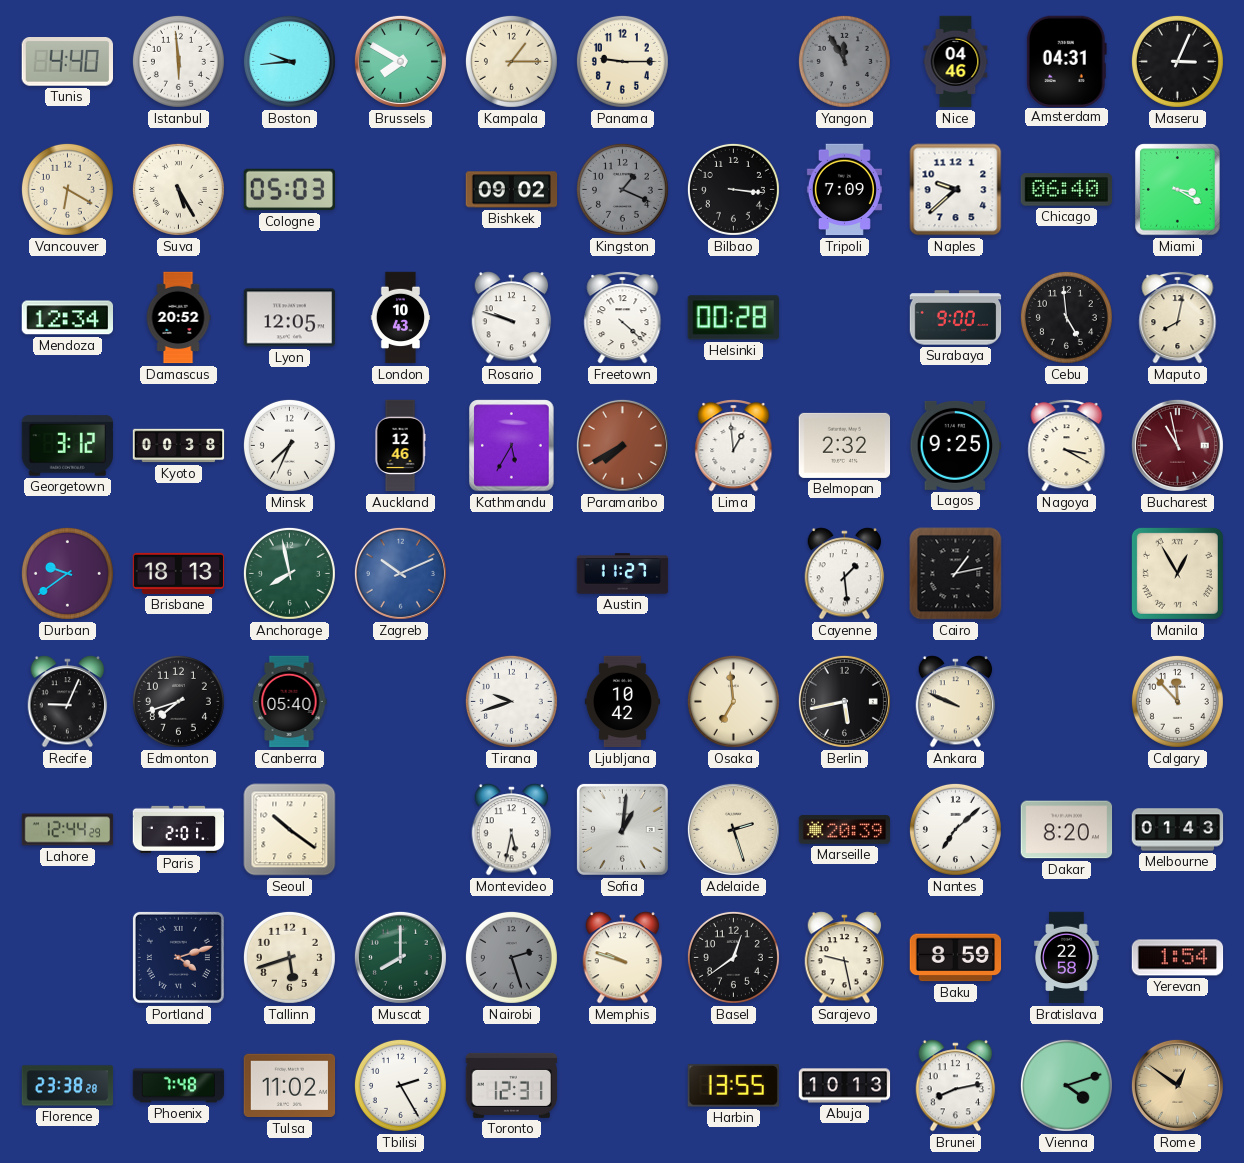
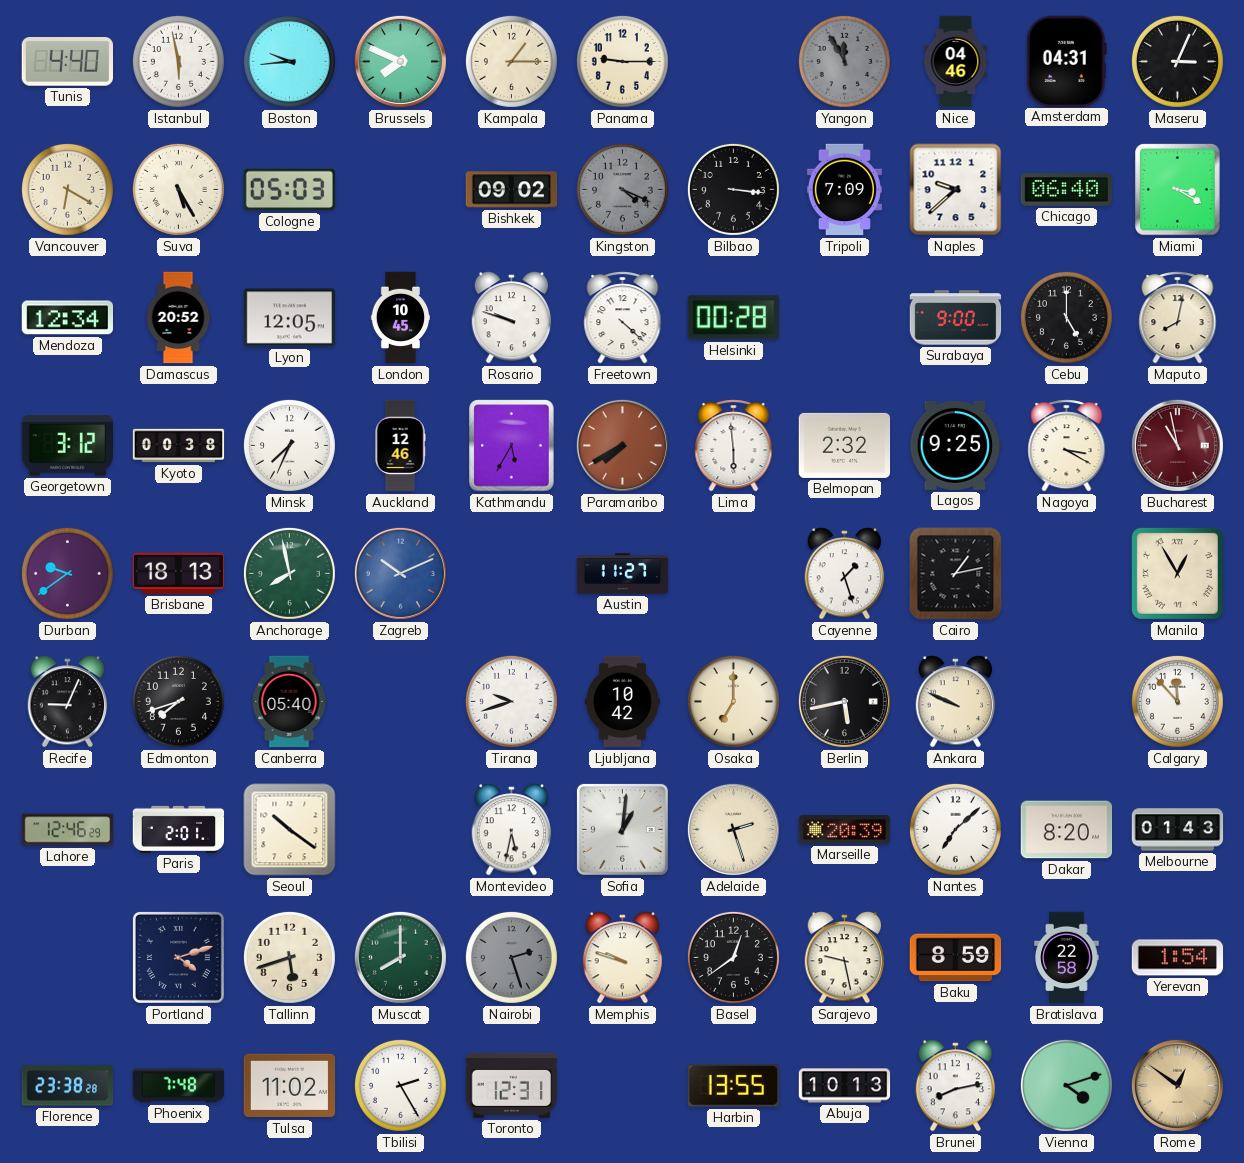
Istanbul: 5:59 -> 5:58 (178, 61)
Brussels: 7:50 -> 7:49 (400, 61)
Kingston: 1:19 -> 4:19 (622, 189)
London: 10:43 -> 10:45 (401, 318)
Cebu: 4:59 -> 5:00 (1066, 317)
Lima: 12:59 -> 5:59 (734, 446)
Cayenne: 1:29 -> 1:27 (845, 574)
Osaka: 6:59 -> 7:00 (733, 701)
Lahore: 12:44 -> 12:46 (68, 830)
